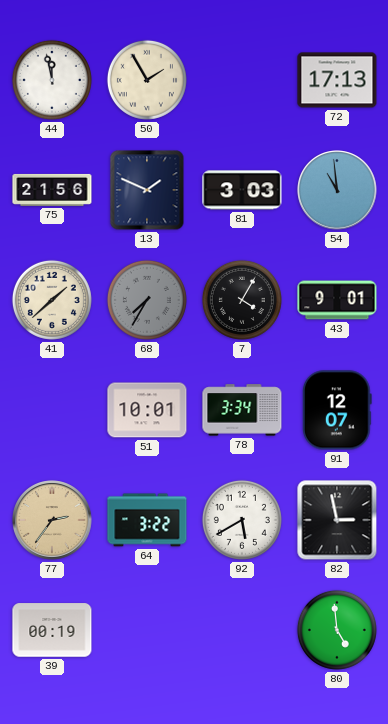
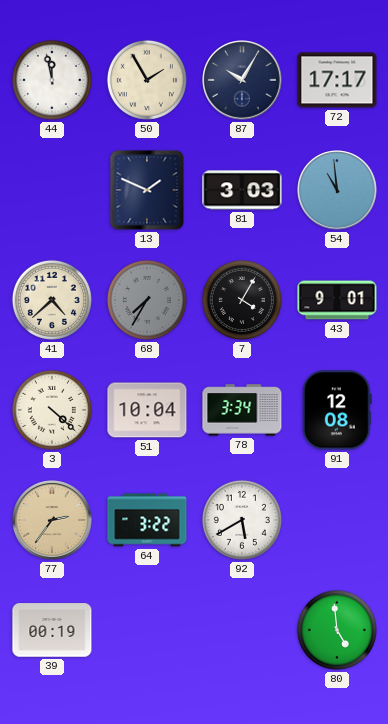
87: none -> 10:05 (242, 80)
72: 17:13 -> 17:17 (337, 80)
75: 21:56 -> none (52, 190)
41: 1:38 -> 4:38 (52, 300)
3: none -> 4:22 (52, 410)
51: 10:01 -> 10:04 (147, 410)
91: 12:07 -> 12:08 (337, 410)
82: 2:58 -> none (337, 520)
